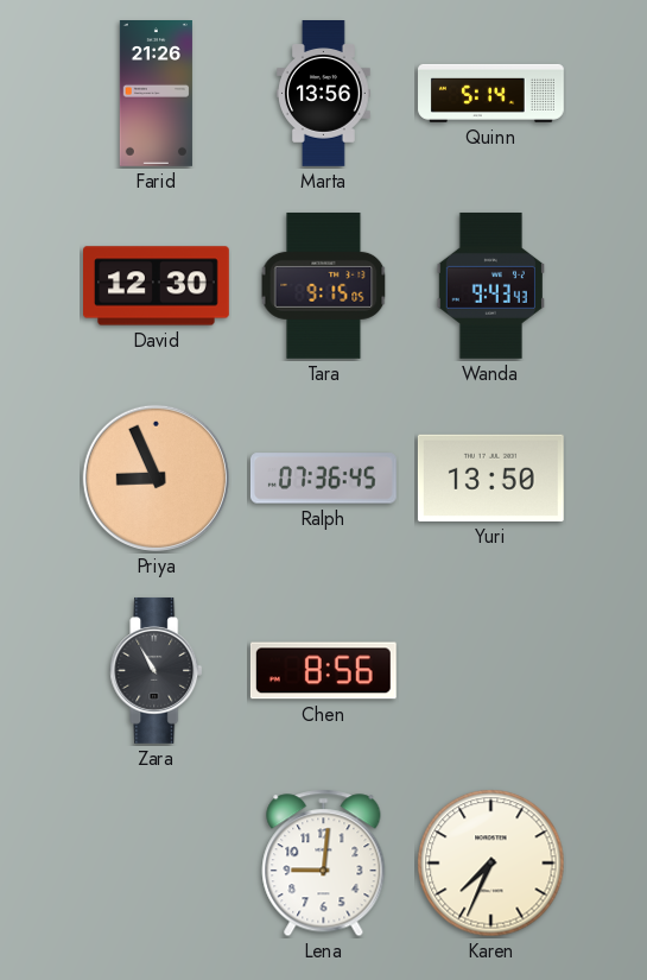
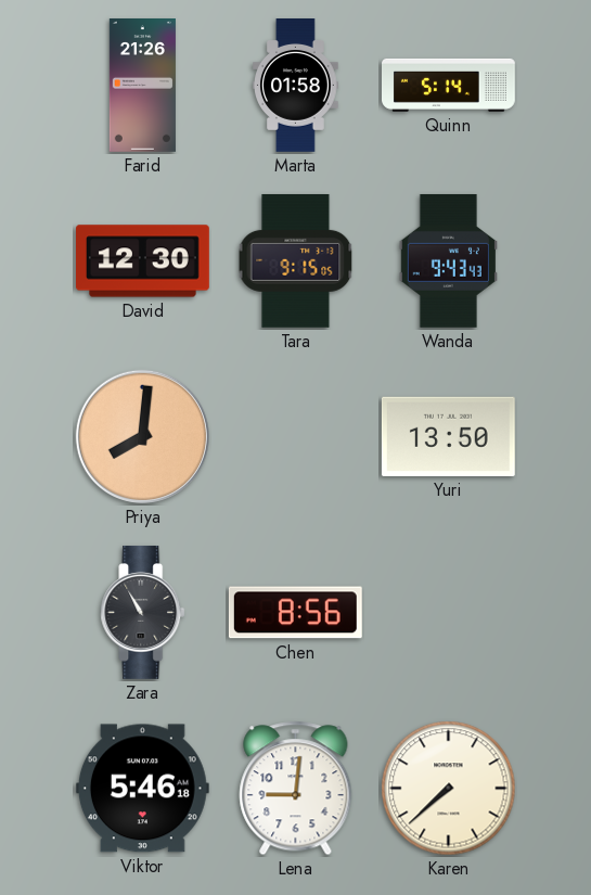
Marta: 13:56 -> 01:58 (296, 86)
Priya: 8:56 -> 8:01 (142, 436)
Ralph: 07:36 -> none (323, 479)
Viktor: none -> 5:46 (142, 789)
Karen: 7:34 -> 7:38 (449, 789)
